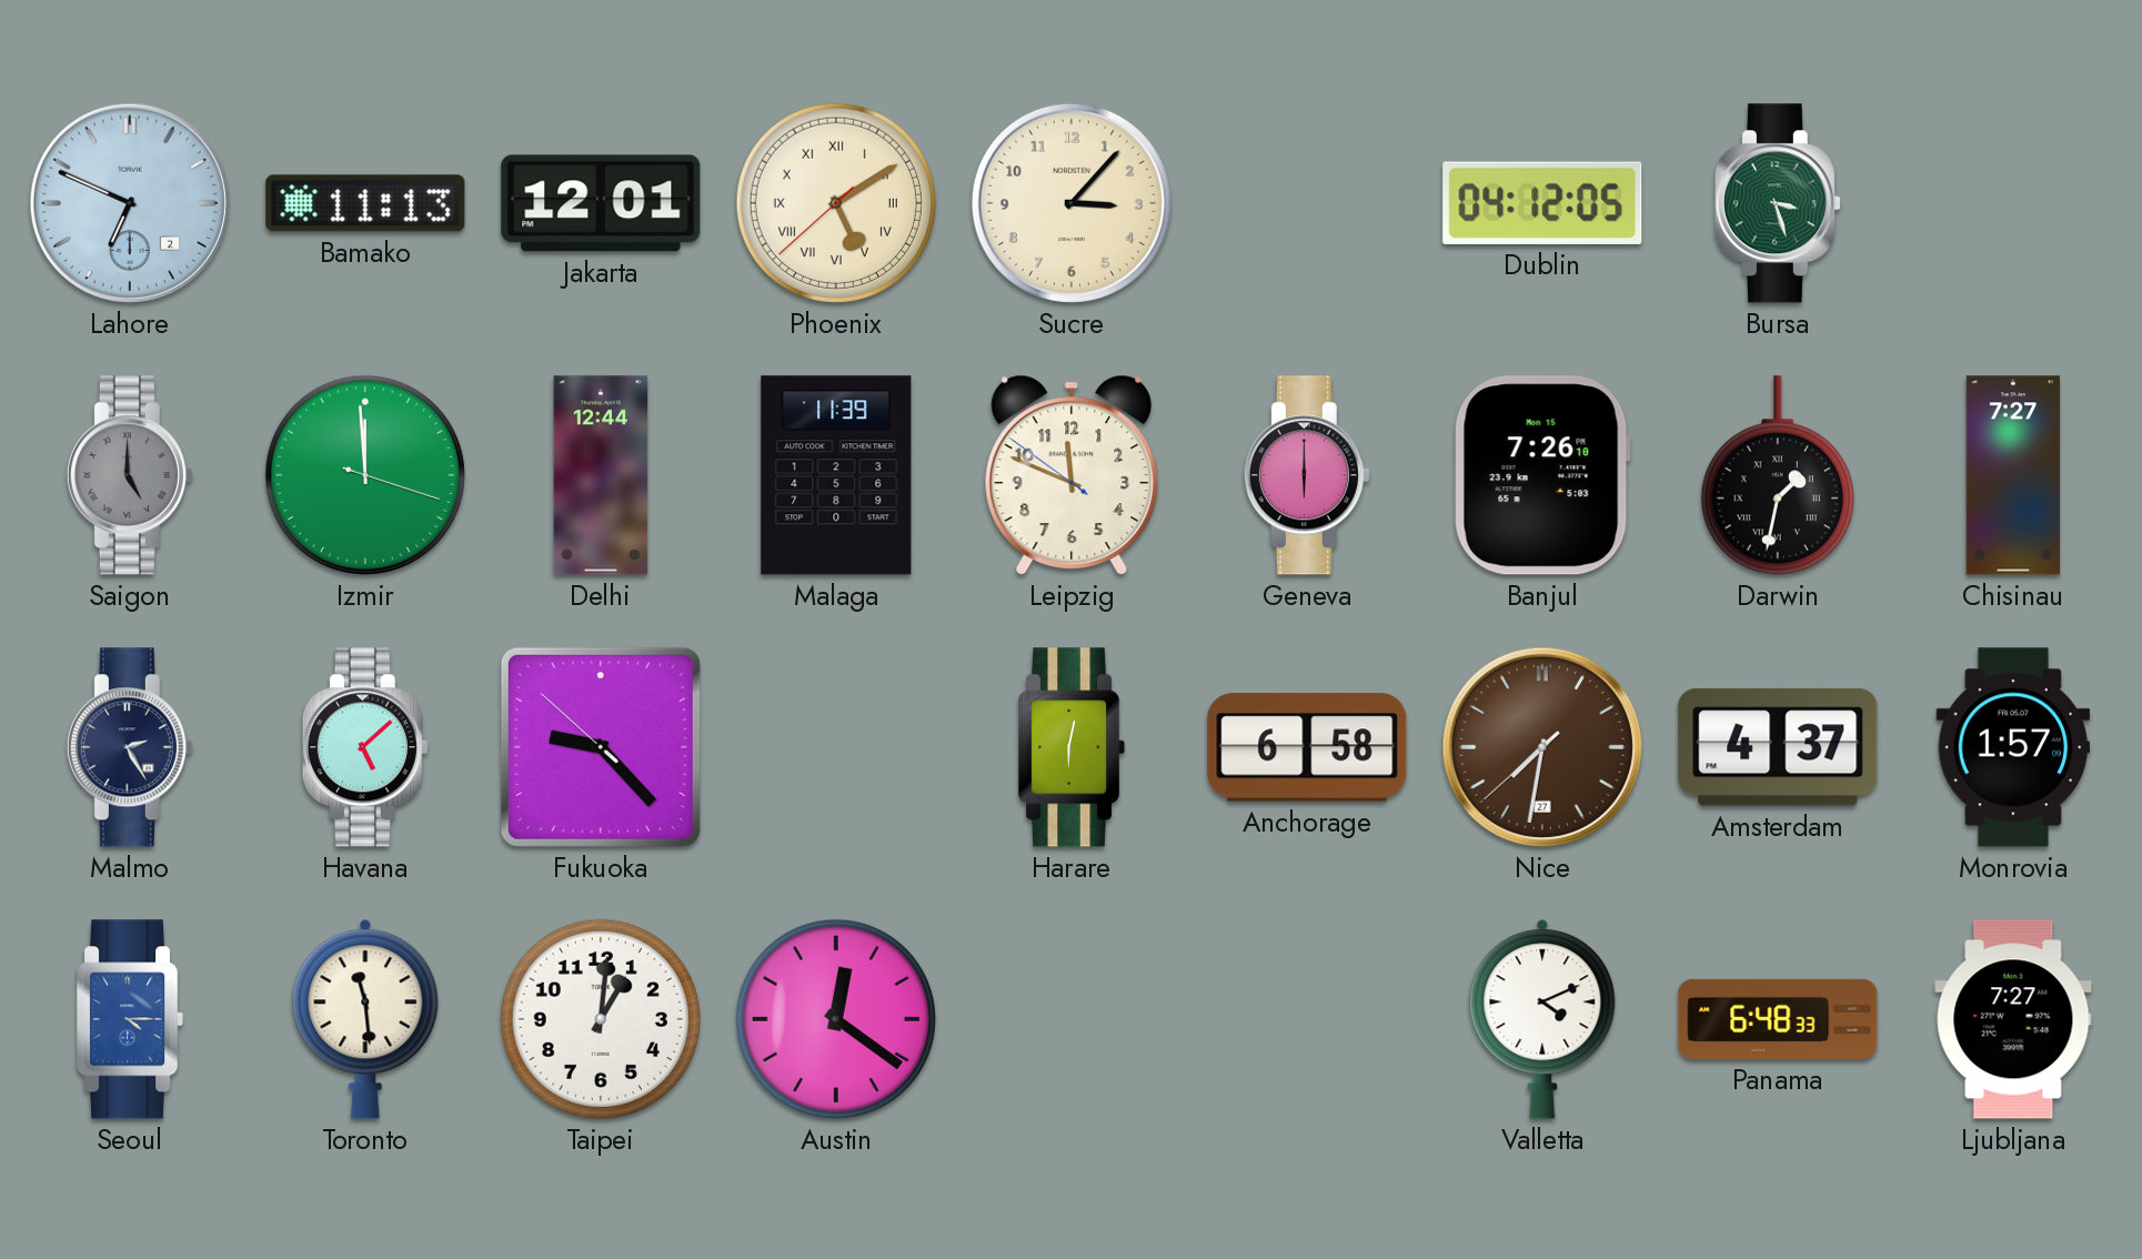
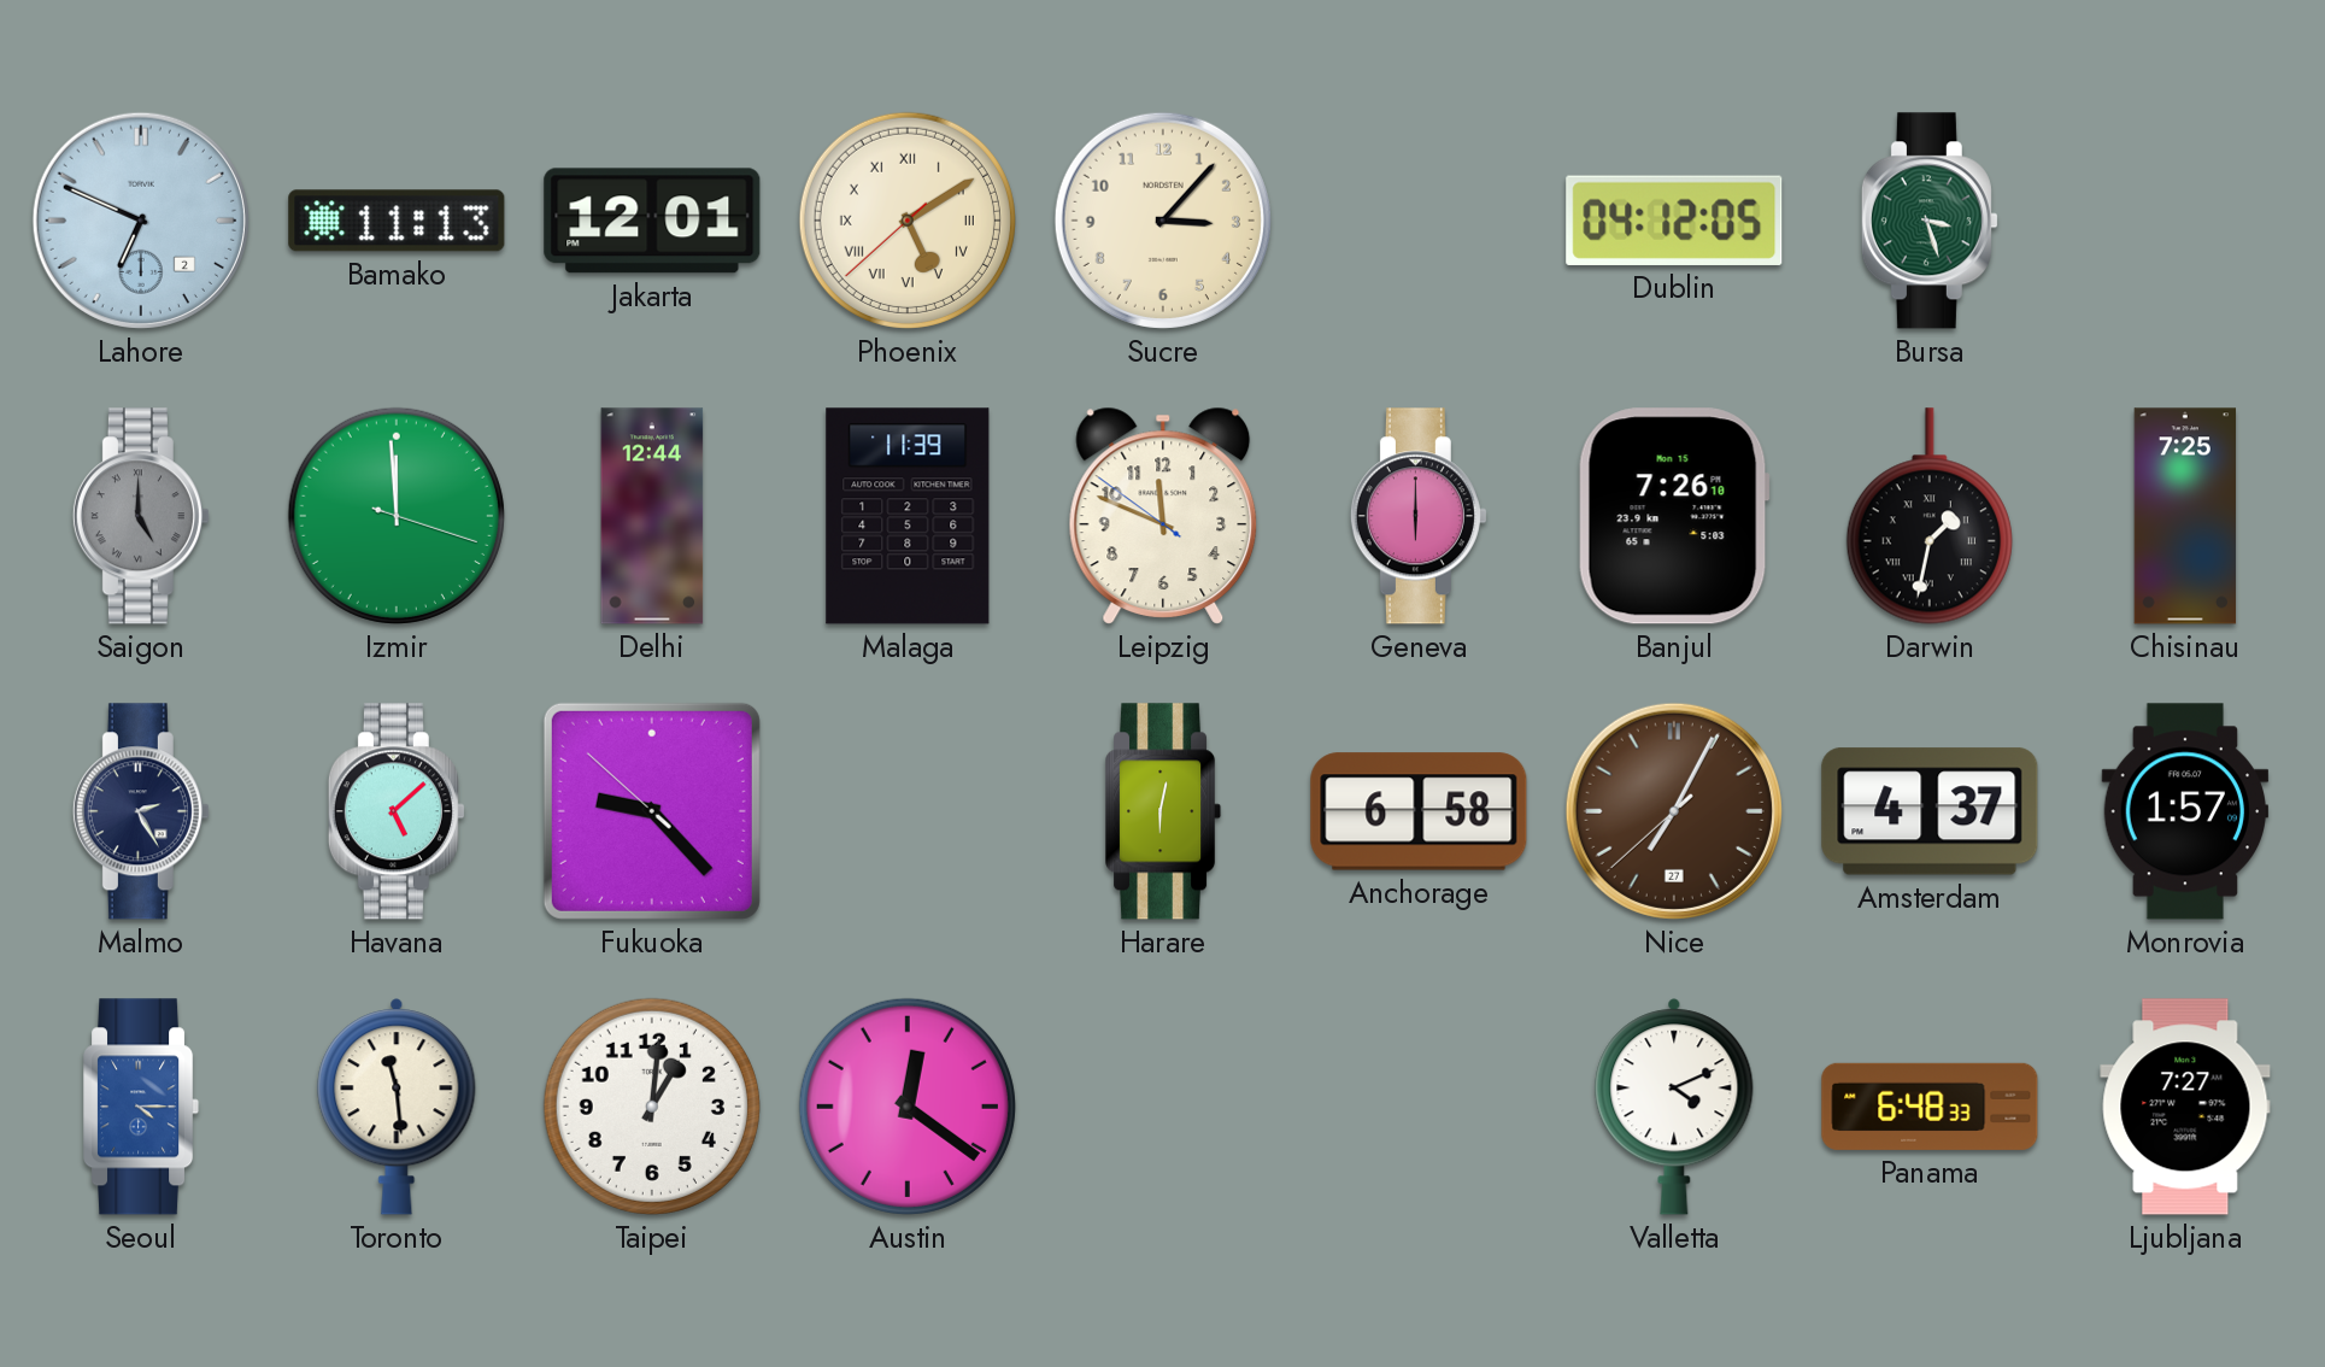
Chisinau: 7:27 -> 7:25 (2185, 516)
Nice: 7:31 -> 7:04 (1674, 811)
